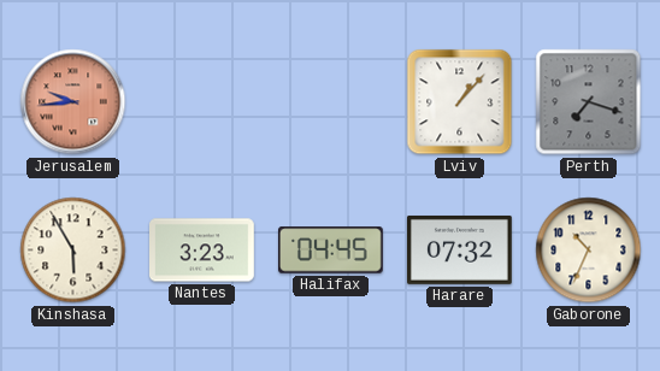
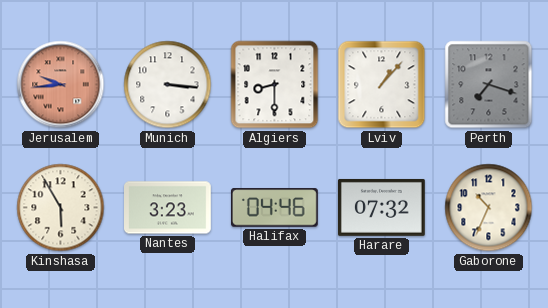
Munich: none -> 3:16 (168, 85)
Algiers: none -> 8:30 (275, 85)
Halifax: 04:45 -> 04:46 (275, 208)
